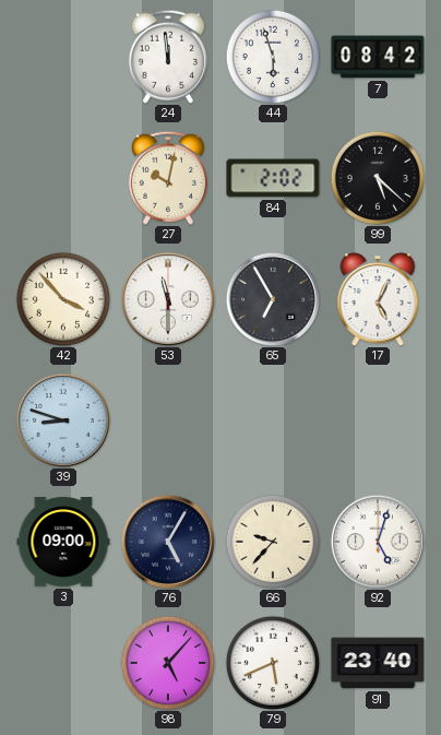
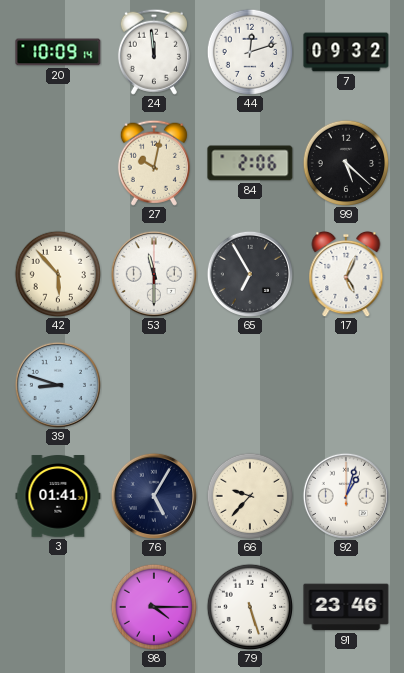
20: none -> 10:09 (58, 52)
44: 5:57 -> 12:12 (249, 51)
7: 08:42 -> 09:32 (346, 52)
84: 2:02 -> 2:06 (250, 163)
42: 3:53 -> 5:53 (57, 273)
3: 09:00 -> 01:41 (58, 496)
92: 5:03 -> 1:03 (346, 496)
98: 5:07 -> 4:15 (153, 606)
79: 5:41 -> 5:27 (249, 606)
91: 23:40 -> 23:46 (346, 607)
